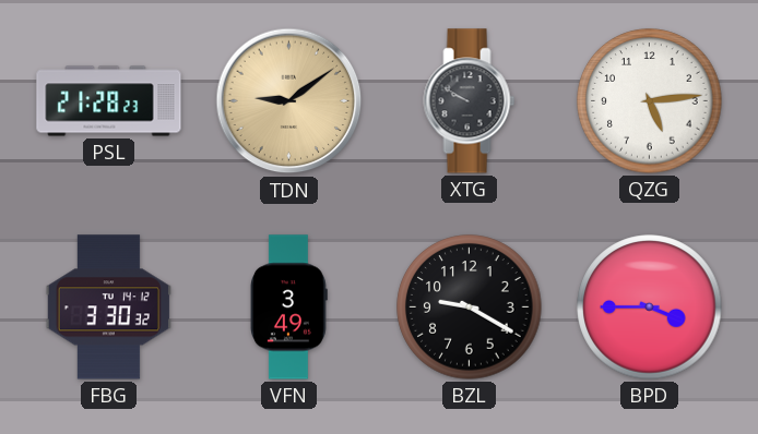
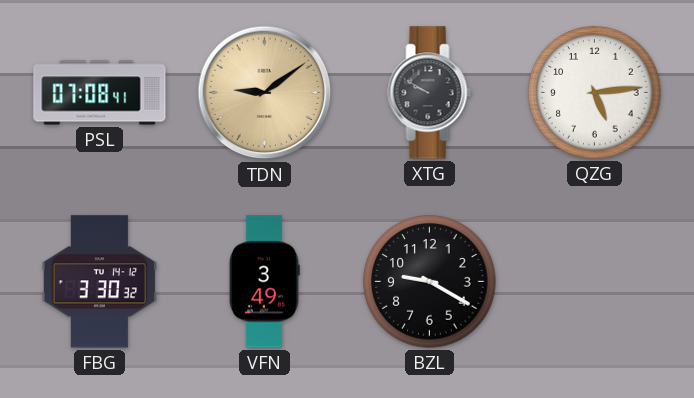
PSL: 21:28 -> 07:08 (100, 93)
BPD: 3:45 -> none (650, 308)
